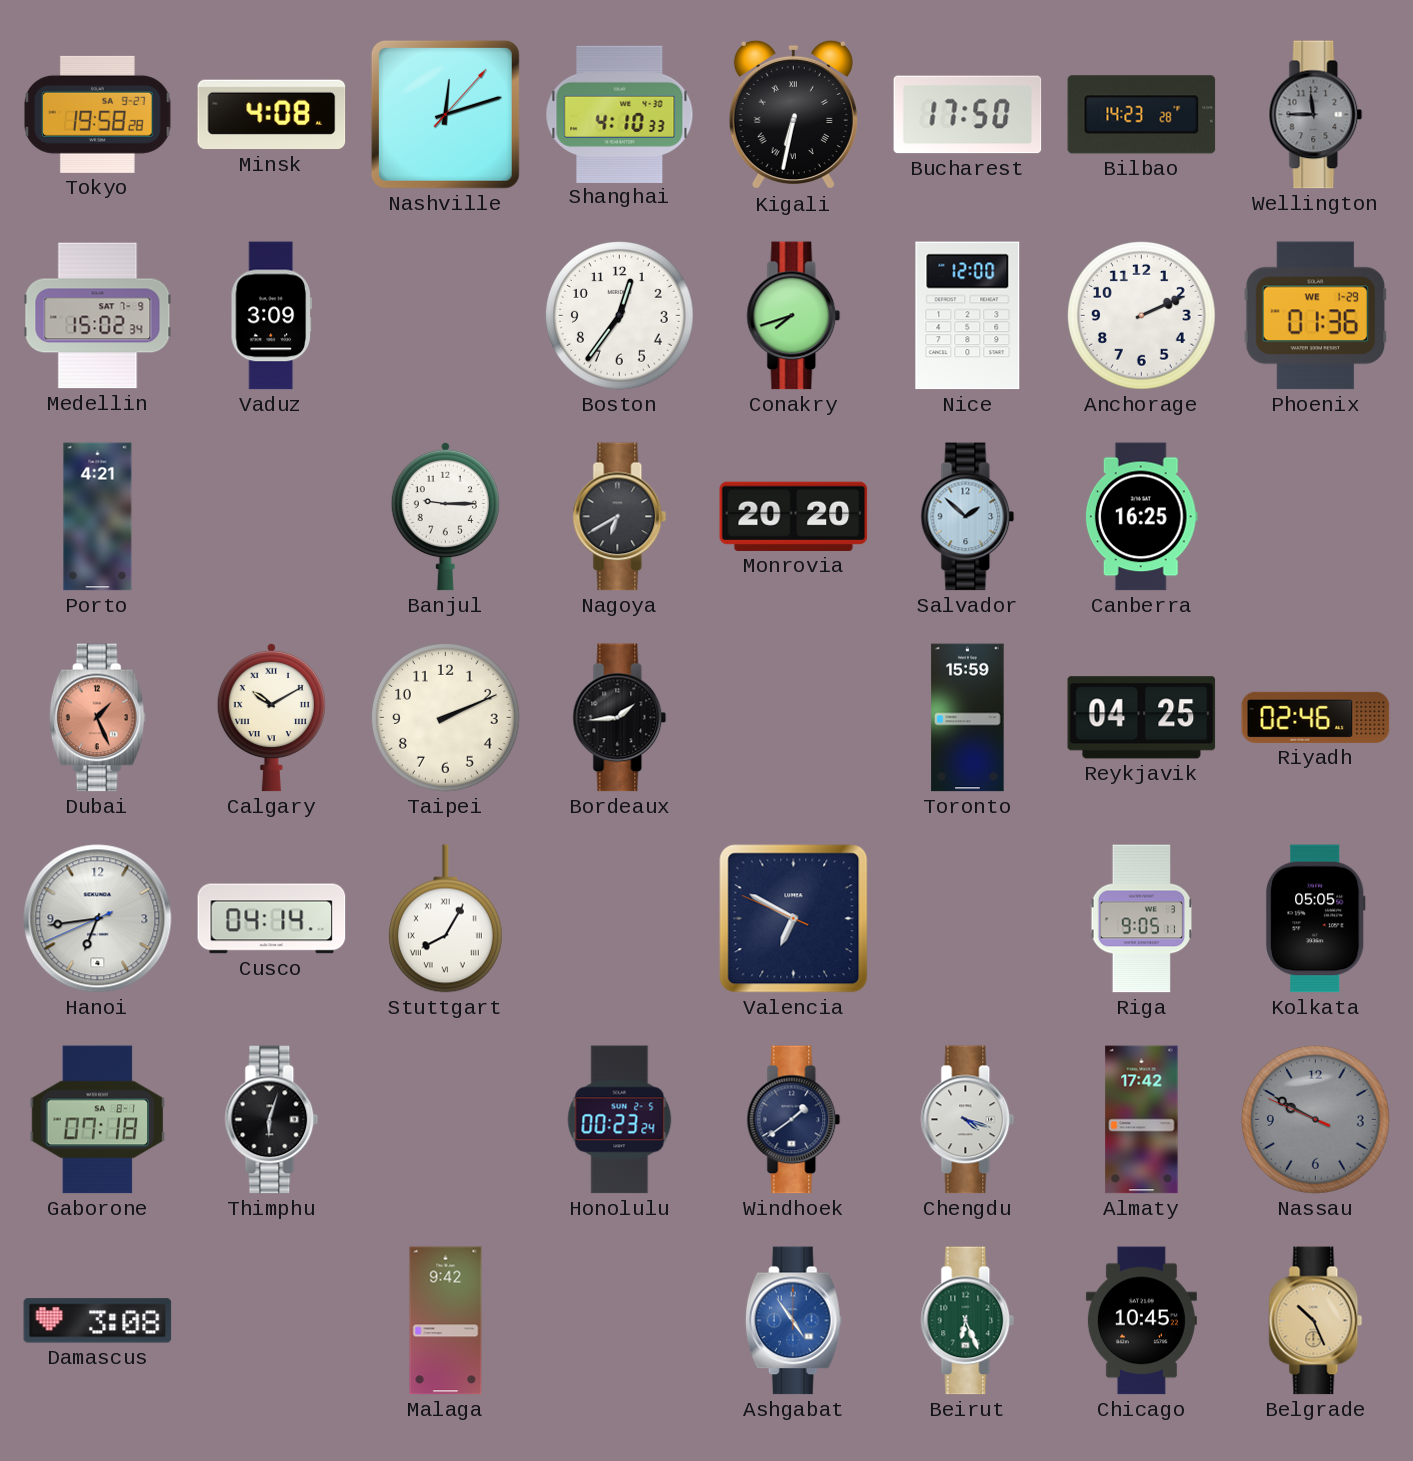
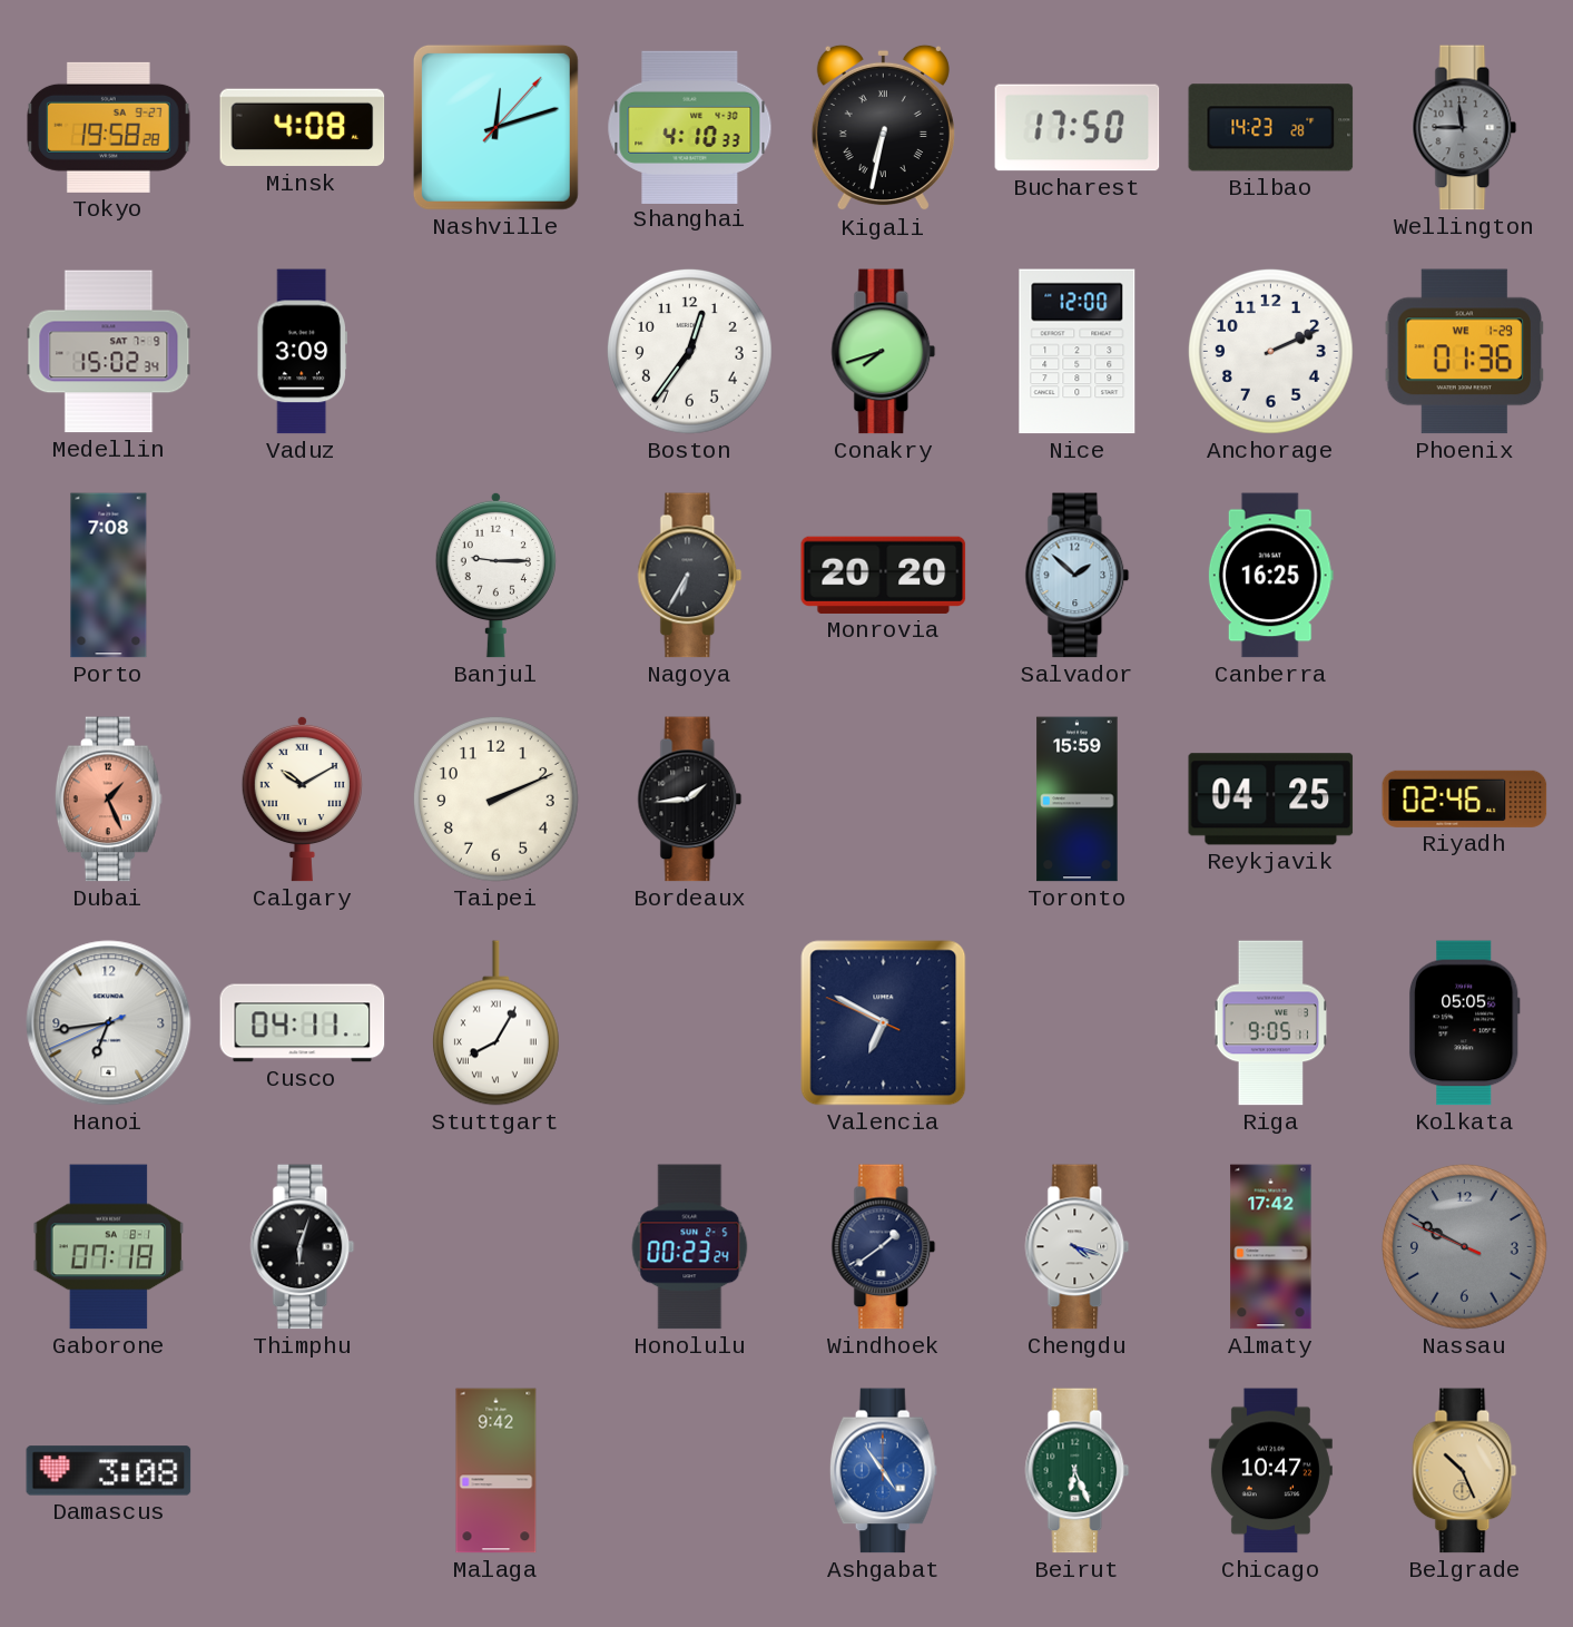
Porto: 4:21 -> 7:08 (109, 576)
Nagoya: 6:40 -> 6:35 (690, 576)
Cusco: 04:14 -> 04:11 (303, 1023)
Chicago: 10:45 -> 10:47 (1270, 1471)
